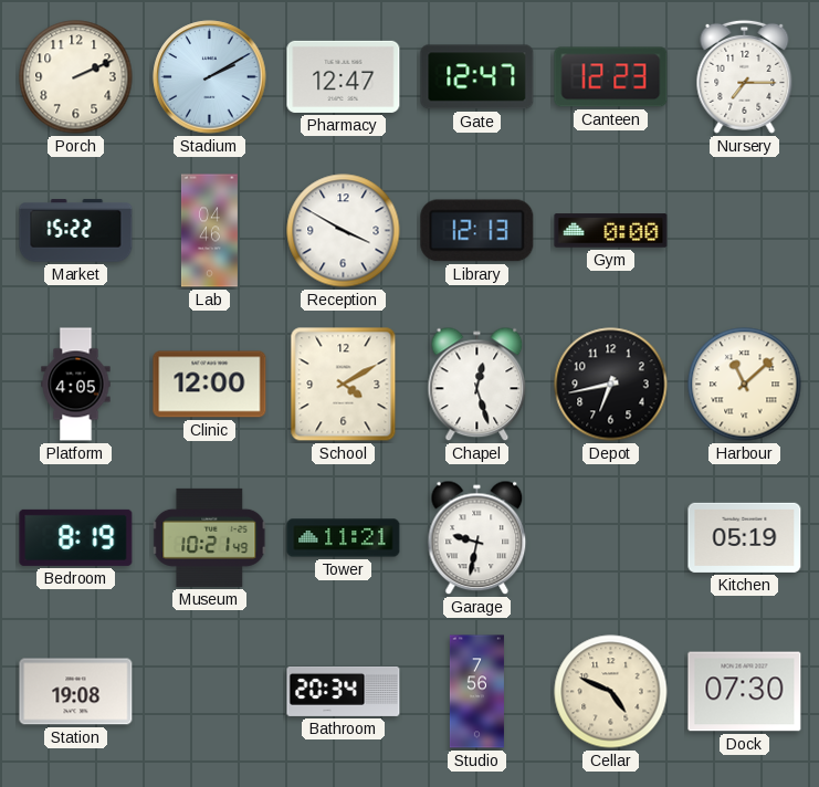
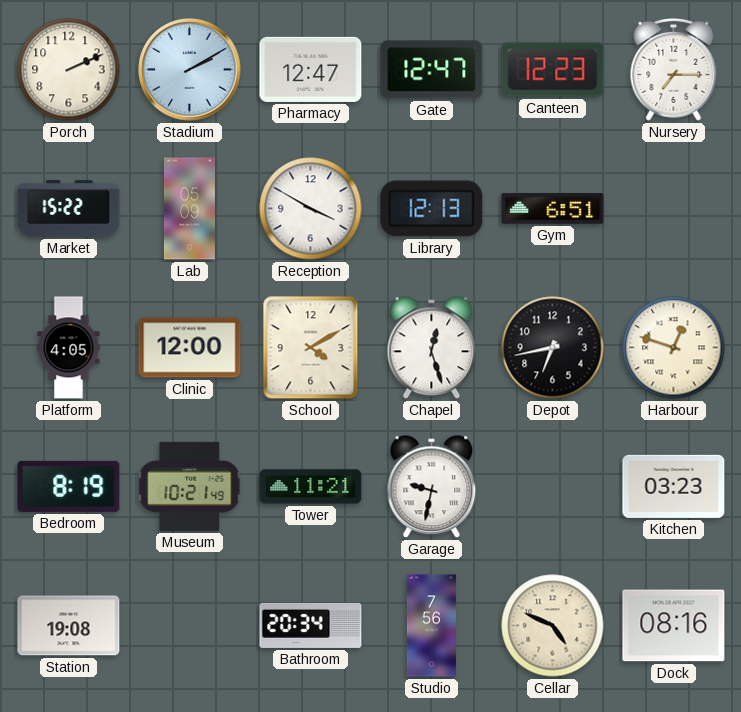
Lab: 04:46 -> 05:09 (189, 209)
Gym: 0:00 -> 6:51 (553, 209)
Harbour: 11:08 -> 12:48 (674, 348)
Kitchen: 05:19 -> 03:23 (674, 486)
Dock: 07:30 -> 08:16 (674, 626)
